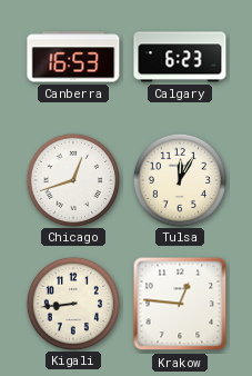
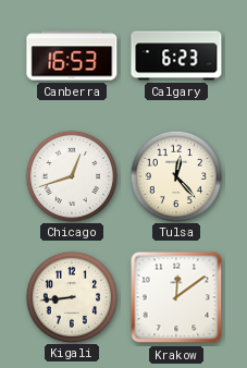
Tulsa: 12:05 -> 12:23 (175, 175)
Krakow: 12:46 -> 12:09 (176, 297)
